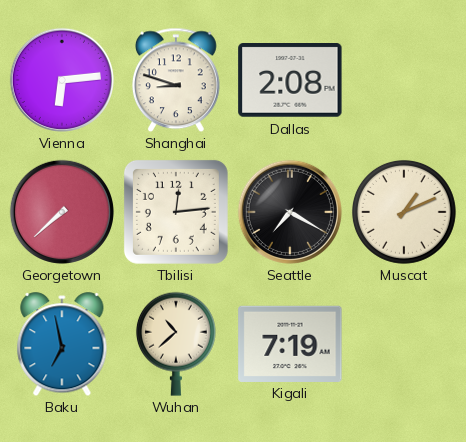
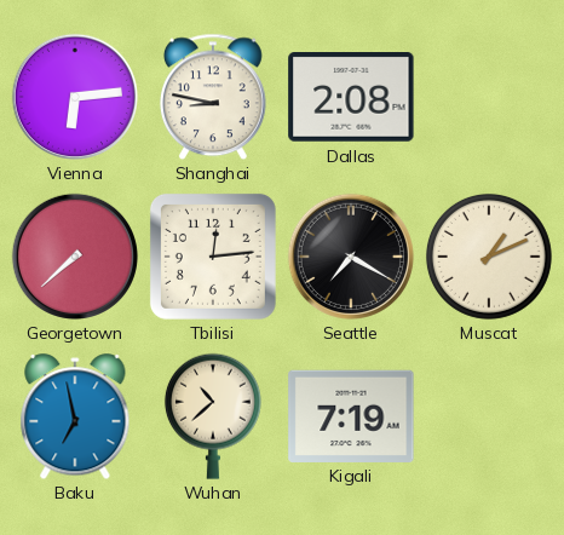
Shanghai: 8:48 -> 8:47 (213, 97)
